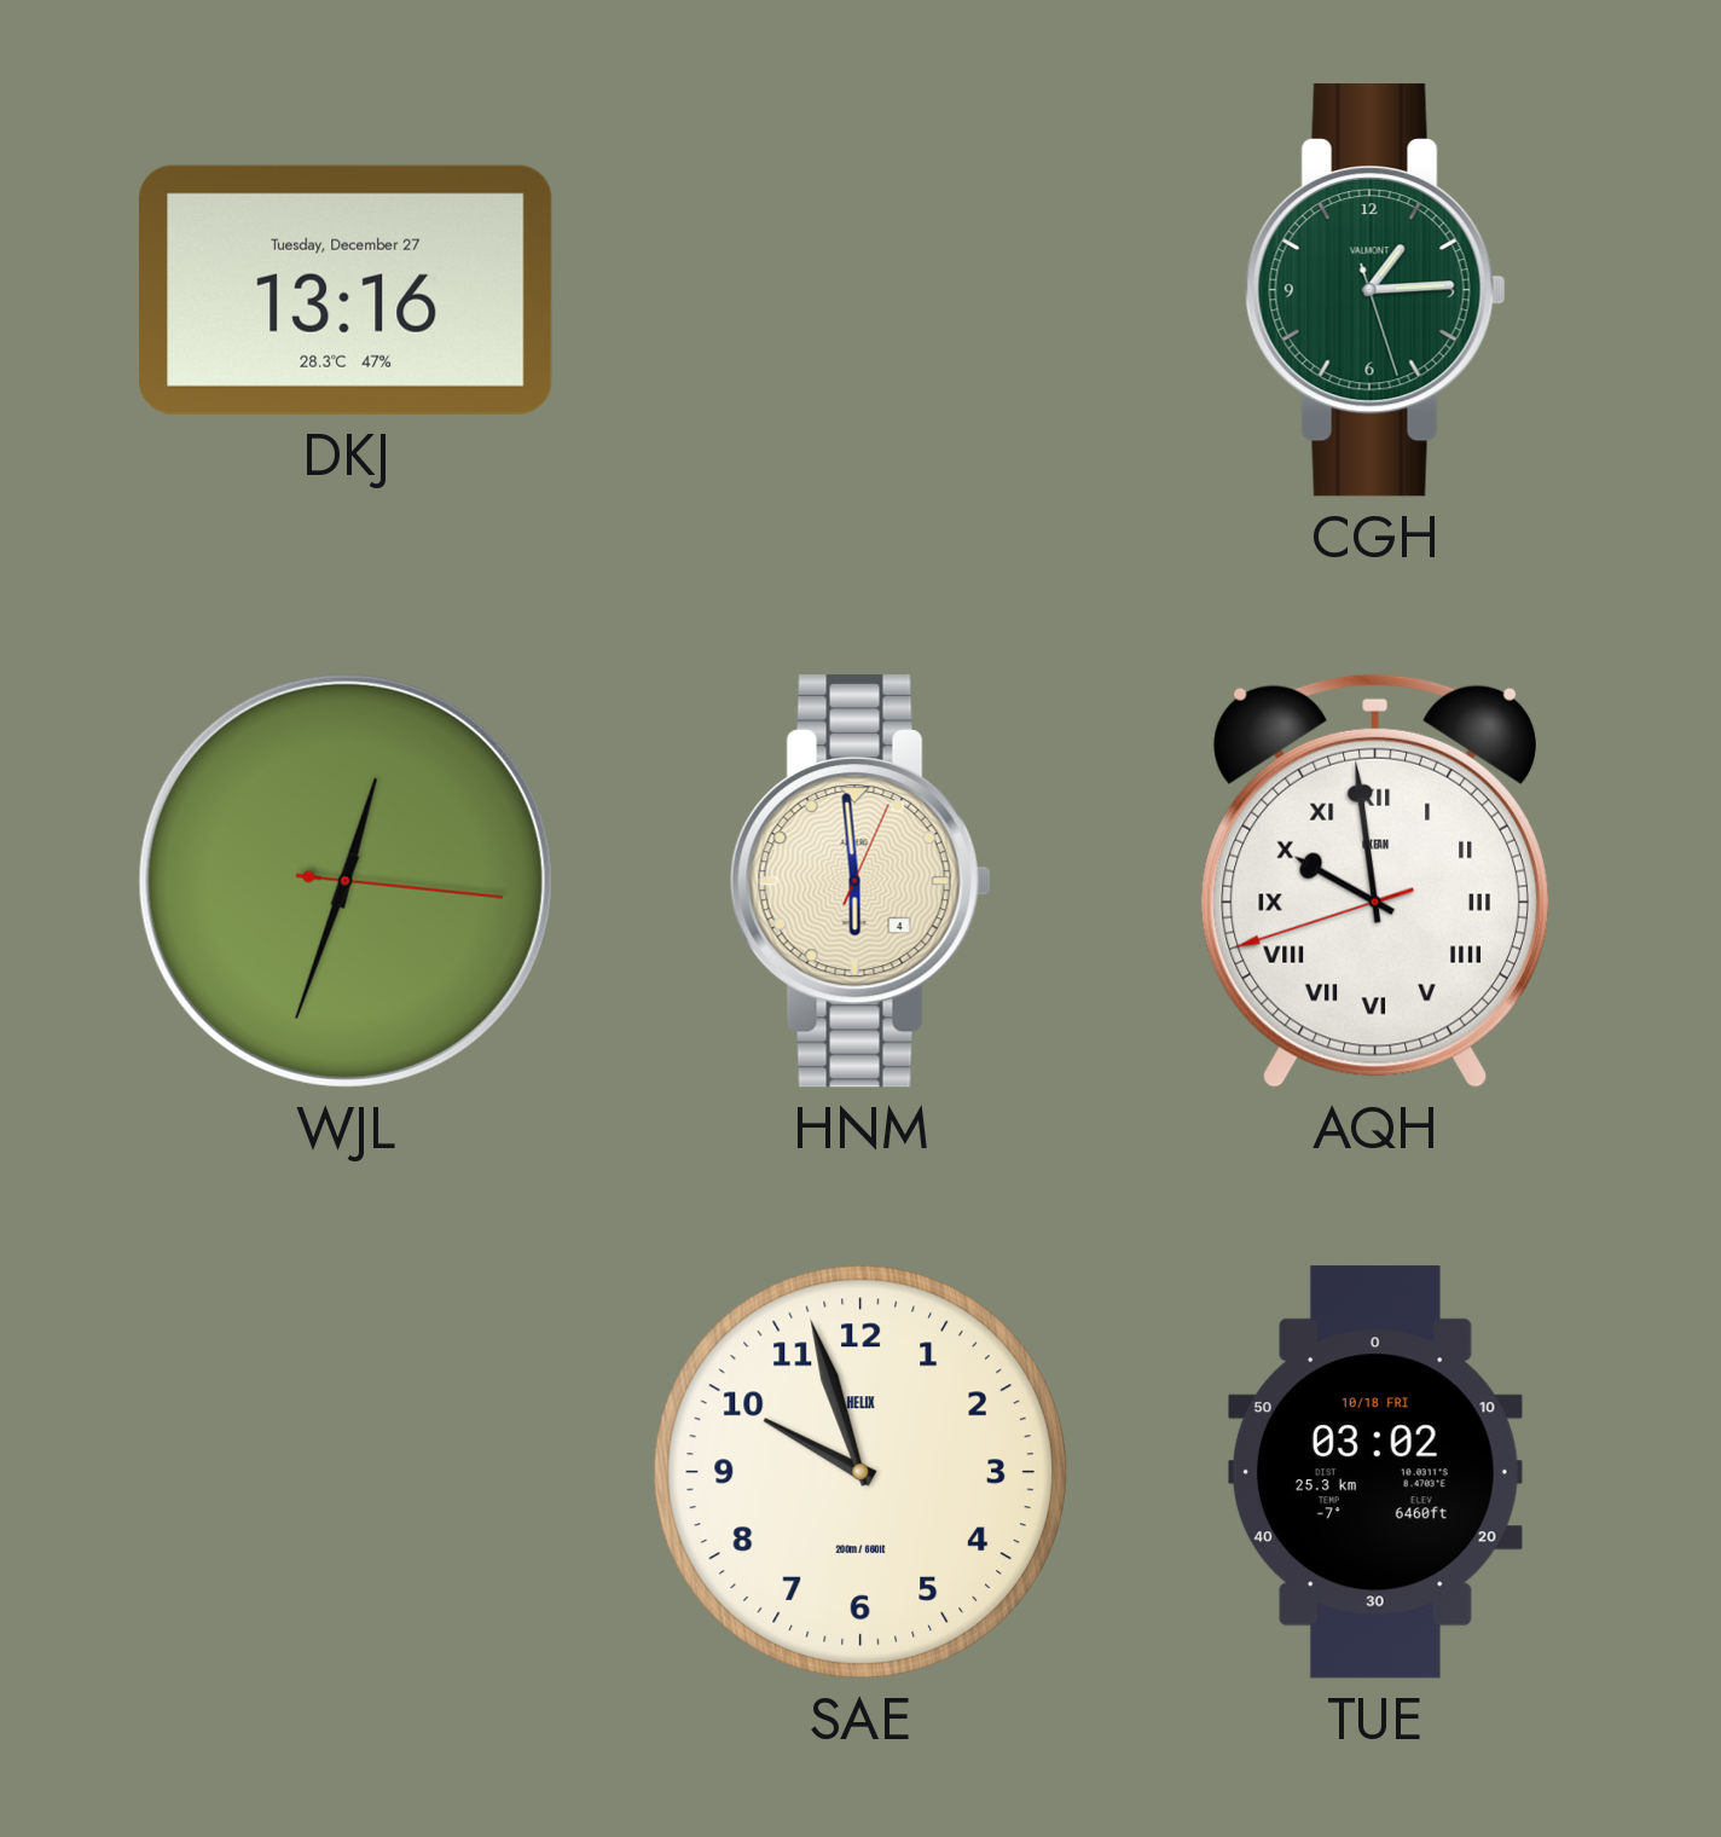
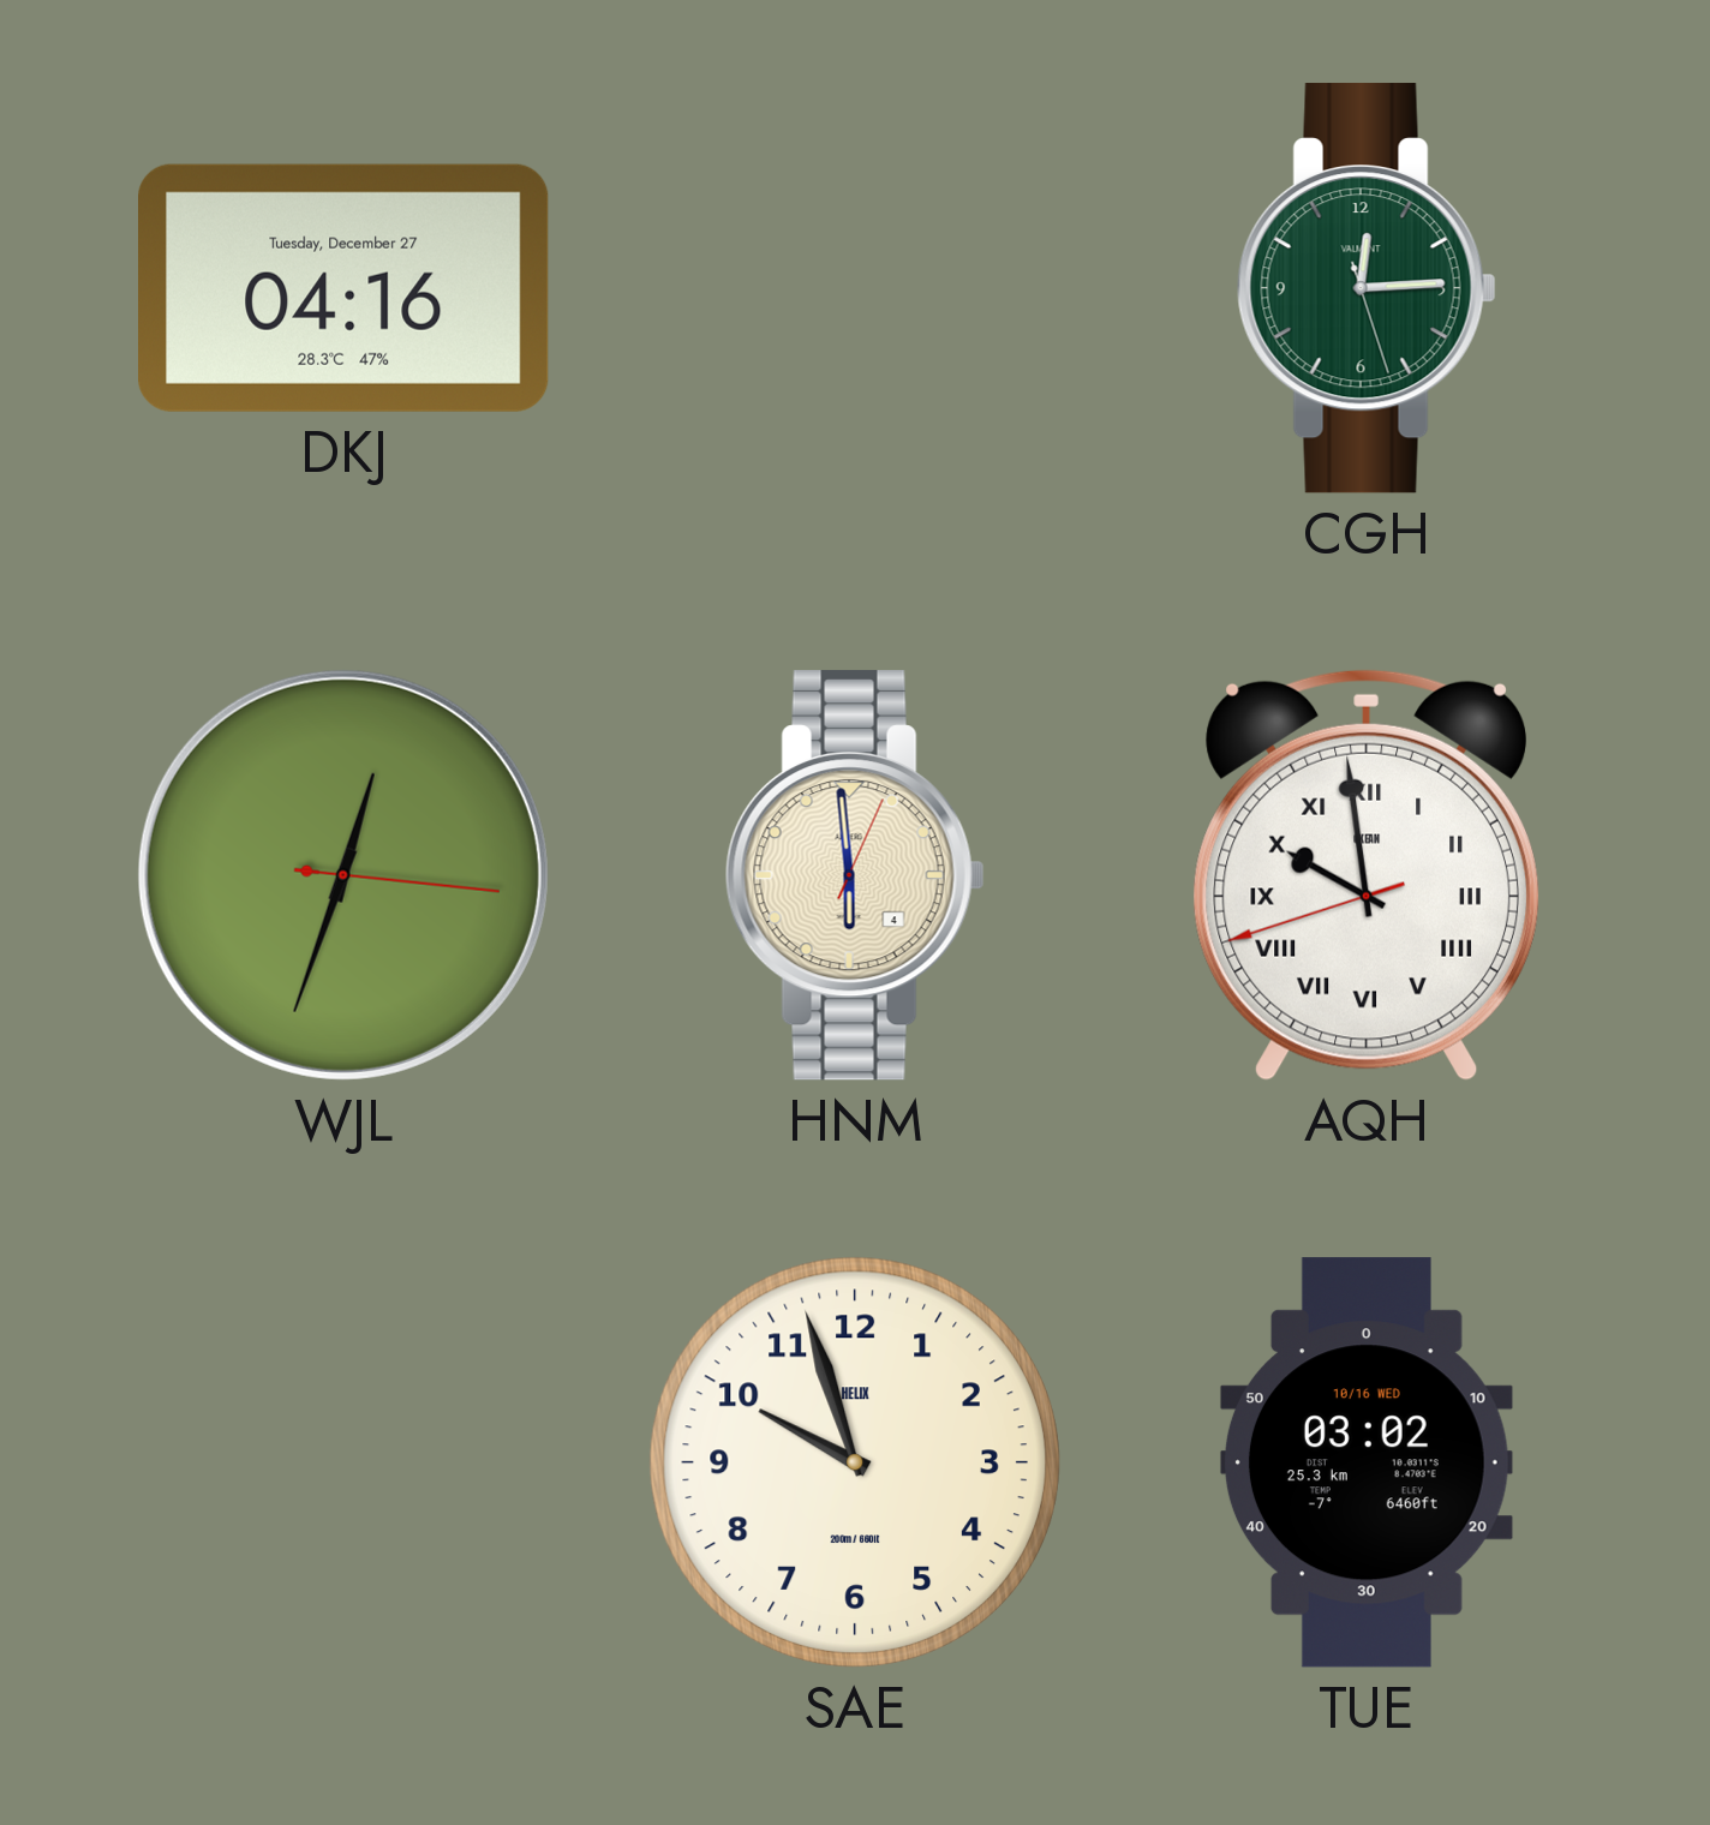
DKJ: 13:16 -> 04:16 (345, 288)
CGH: 1:14 -> 12:14 (1367, 288)
TUE date: 10/18 FRI -> 10/16 WED (1367, 1462)
